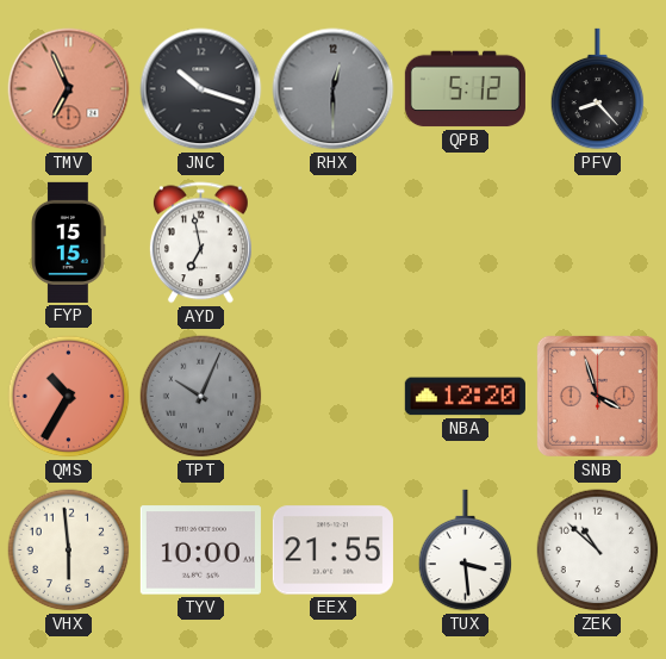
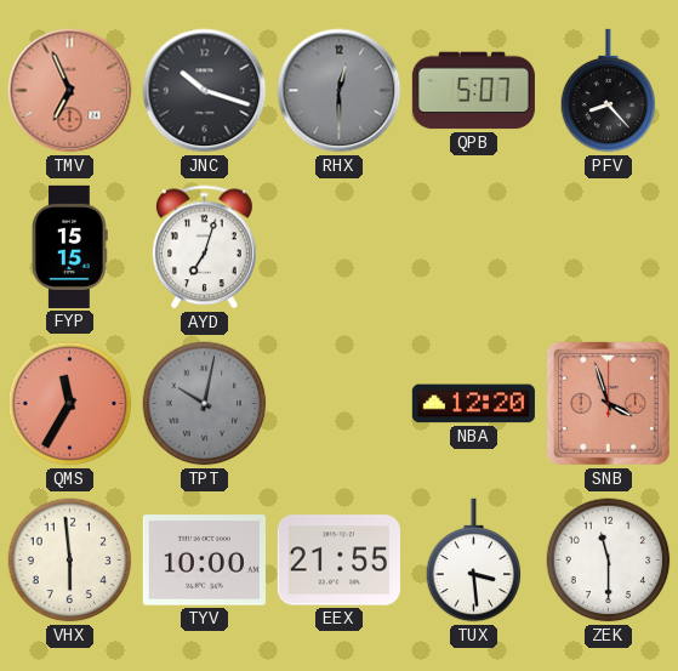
QPB: 5:12 -> 5:07 (473, 91)
AYD: 6:58 -> 7:03 (204, 248)
QMS: 10:35 -> 11:35 (70, 404)
TPT: 10:04 -> 10:02 (205, 404)
ZEK: 10:52 -> 11:30 (609, 561)
